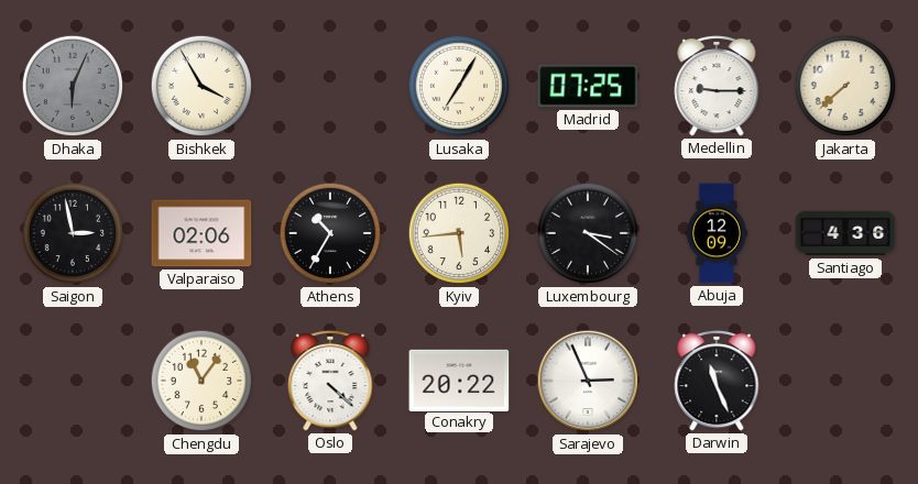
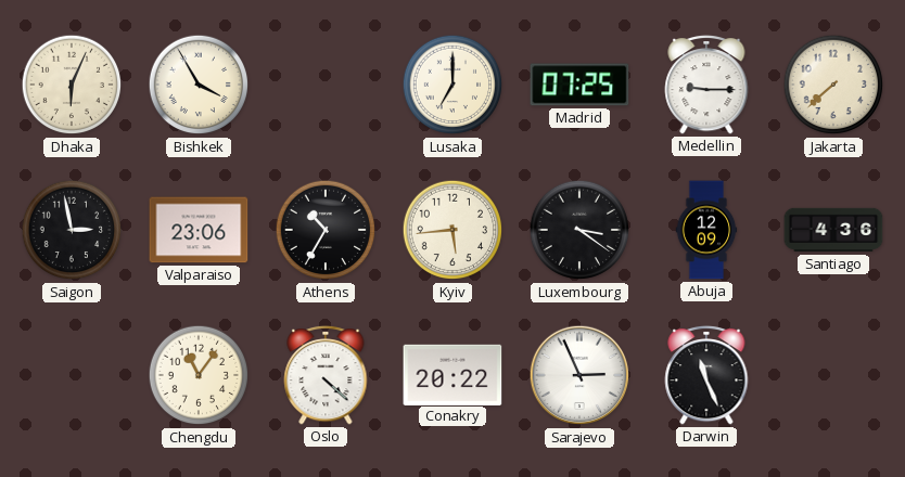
Dhaka dial: grey -> cream (72, 85)
Lusaka: 7:05 -> 7:00 (452, 85)
Valparaiso: 02:06 -> 23:06 (199, 230)
